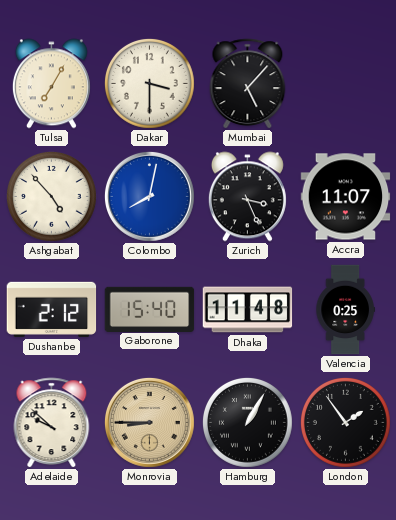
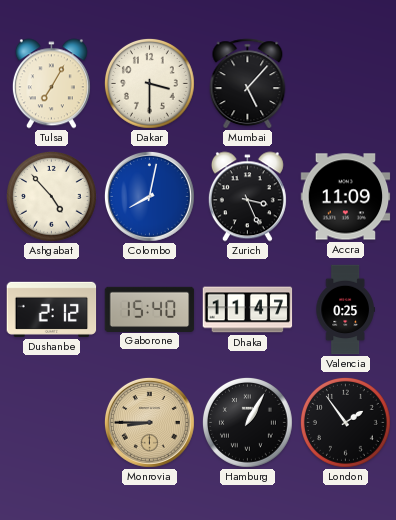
Accra: 11:07 -> 11:09 (346, 197)
Dhaka: 11:48 -> 11:47 (248, 310)
Adelaide: 9:52 -> none (52, 423)
